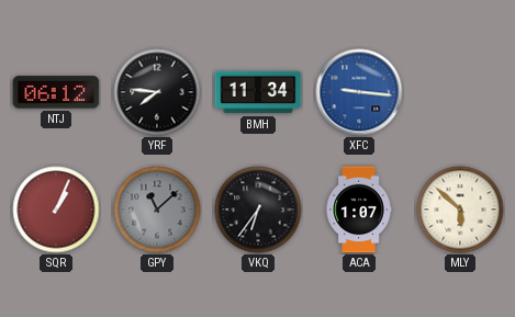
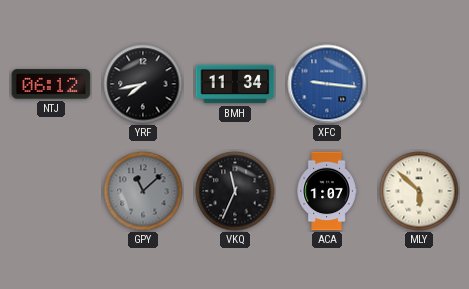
YRF: 7:46 -> 7:43 (143, 84)
SQR: 1:04 -> none (56, 210)
VKQ: 6:36 -> 11:34 (235, 191)
